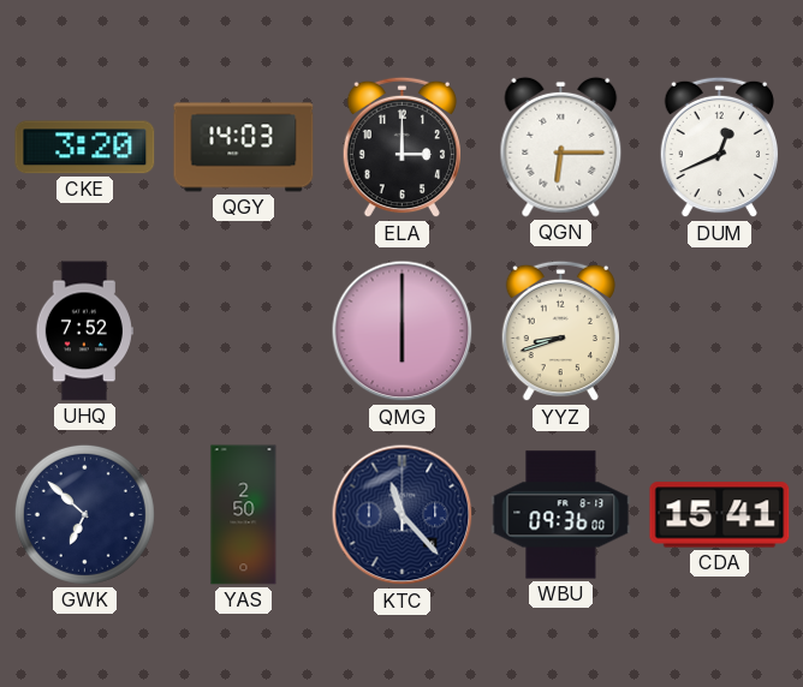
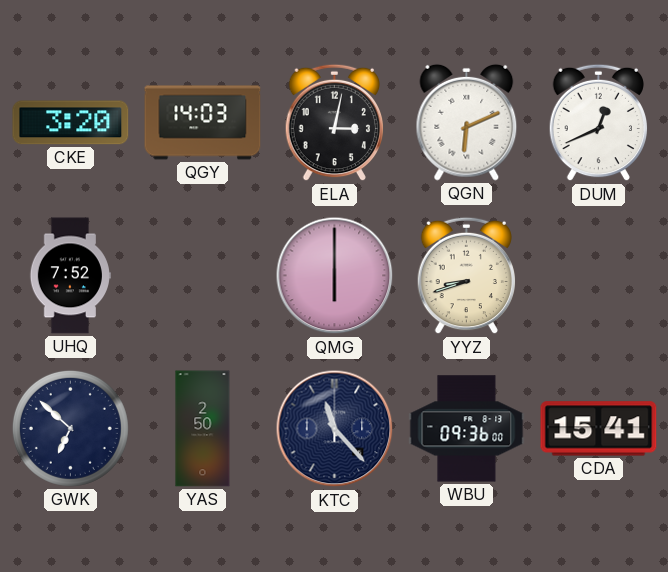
ELA: 3:00 -> 3:02 (334, 123)
QGN: 6:15 -> 6:11 (467, 122)
